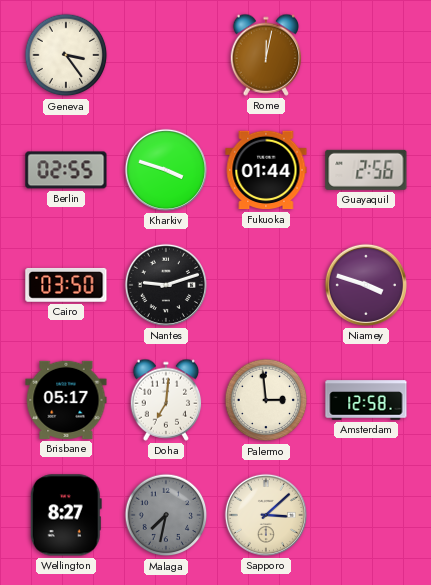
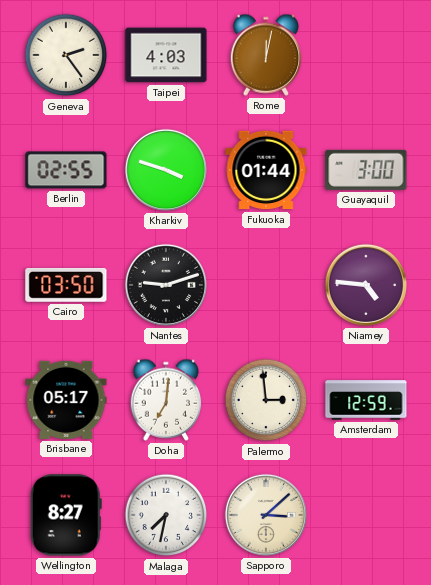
Geneva: 3:24 -> 2:24 (66, 55)
Taipei: none -> 4:03 (166, 55)
Guayaquil: 2:56 -> 3:00 (366, 170)
Niamey: 3:48 -> 4:46 (366, 285)
Amsterdam: 12:58 -> 12:59 (366, 400)
Malaga dial: grey -> white (166, 515)
